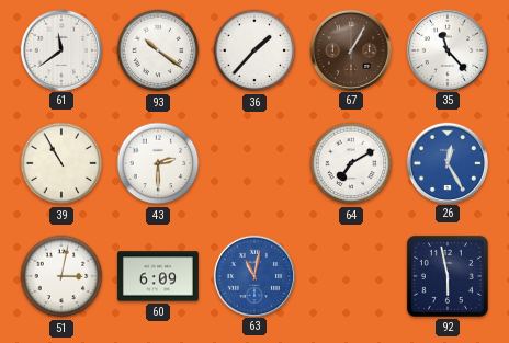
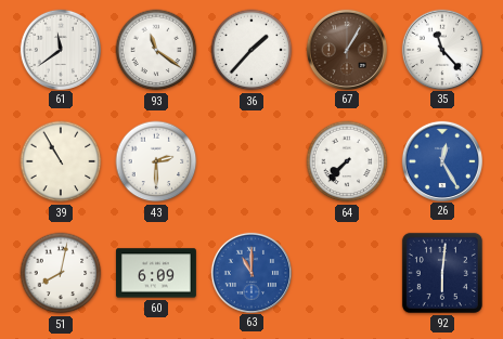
93: 10:21 -> 11:21 (156, 50)
64: 7:10 -> 7:37 (347, 161)
51: 3:02 -> 8:02 (61, 273)
63: 11:02 -> 11:00 (250, 272)
92: 5:58 -> 6:01 (442, 273)
